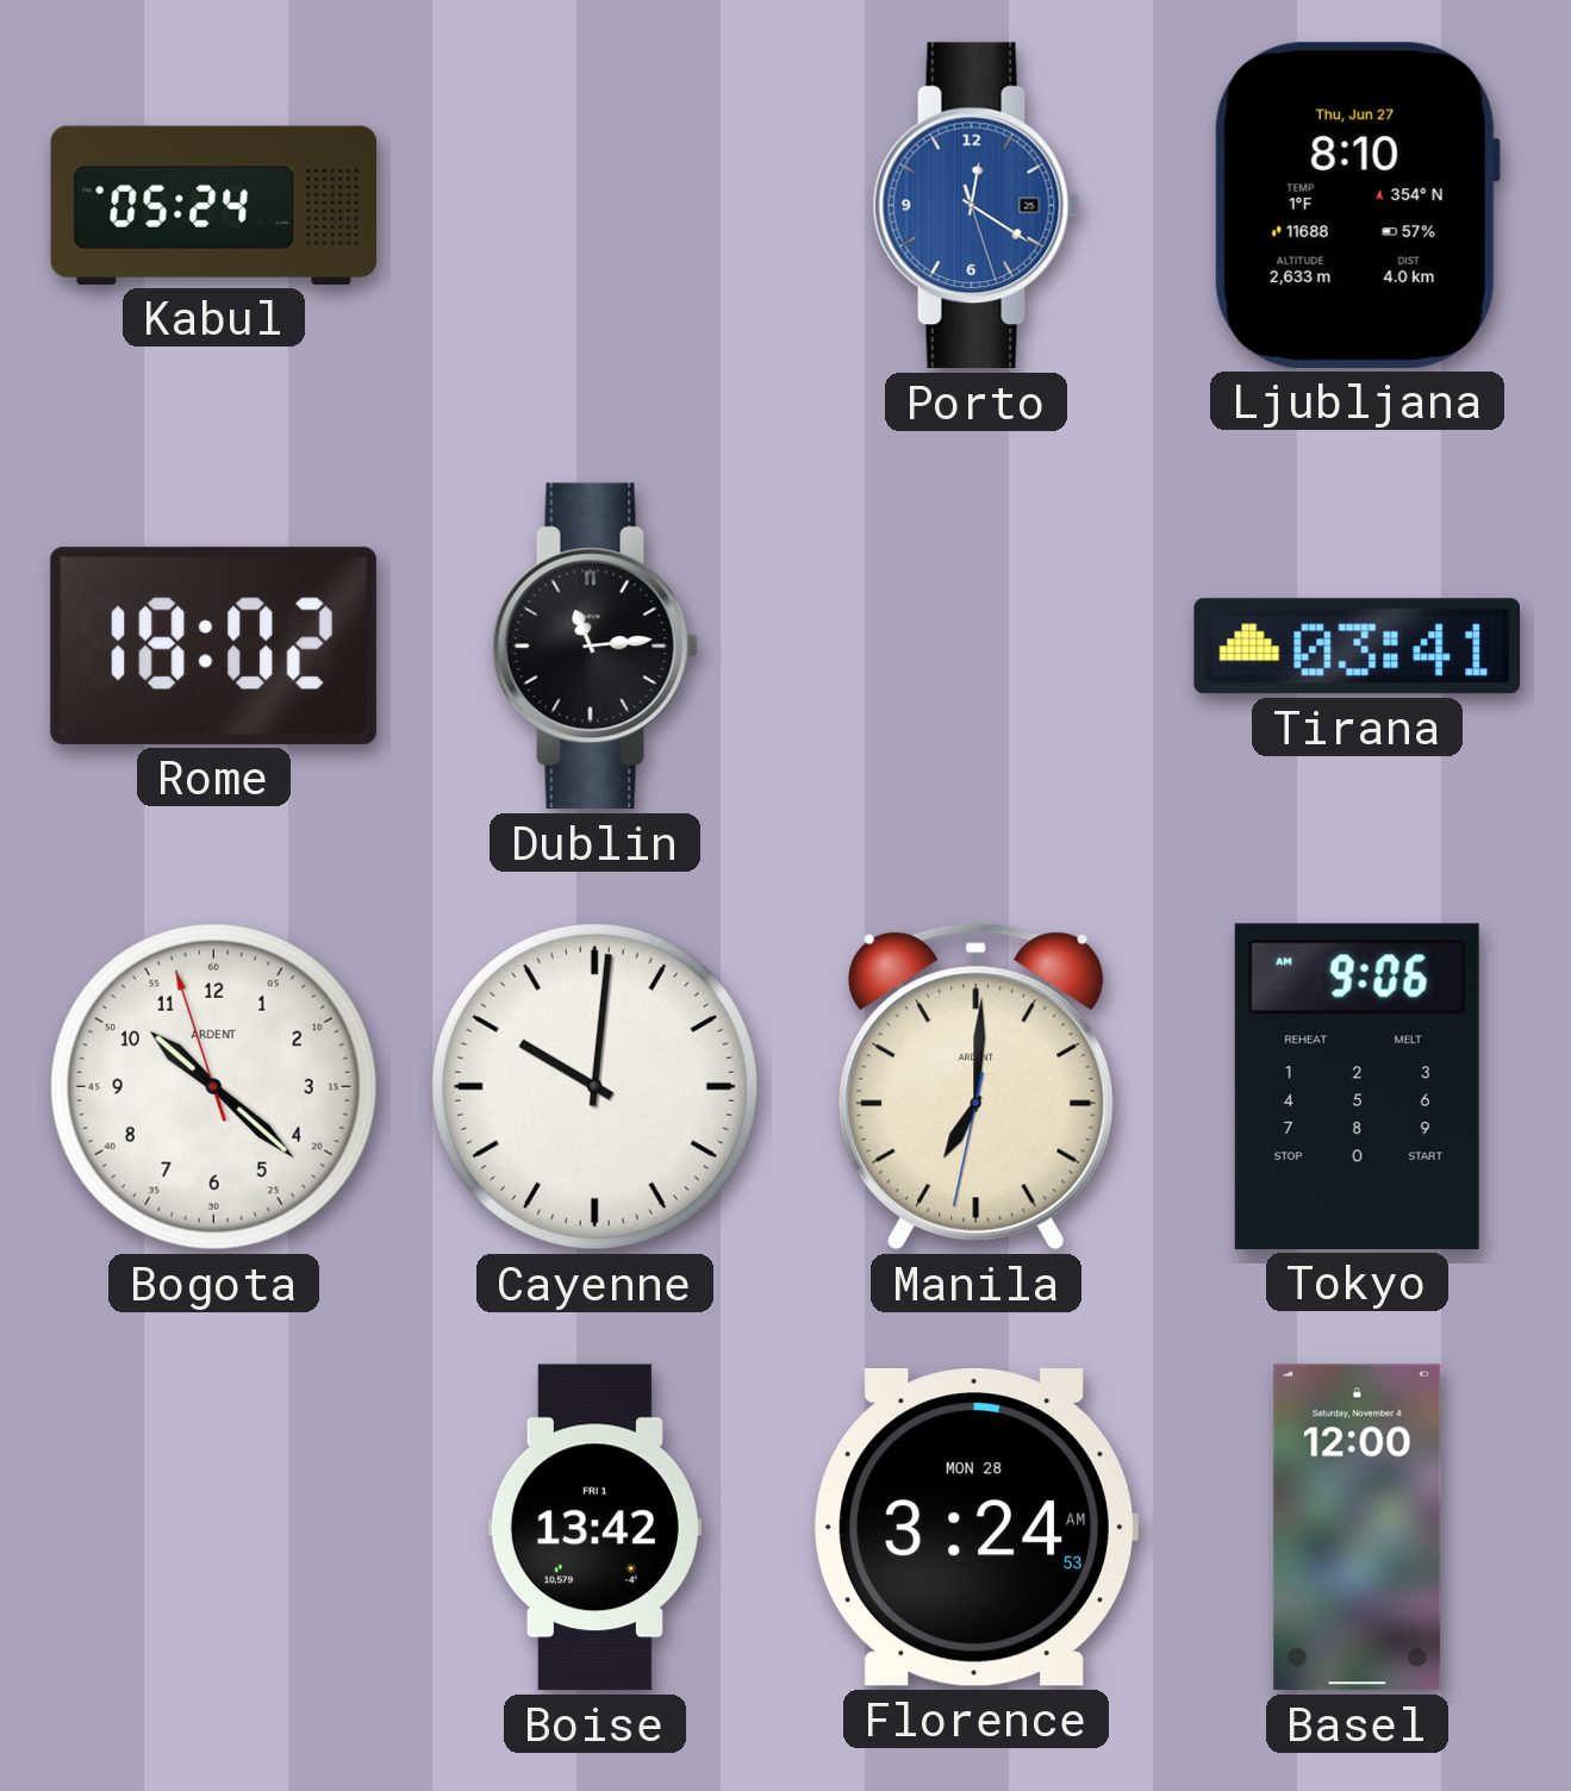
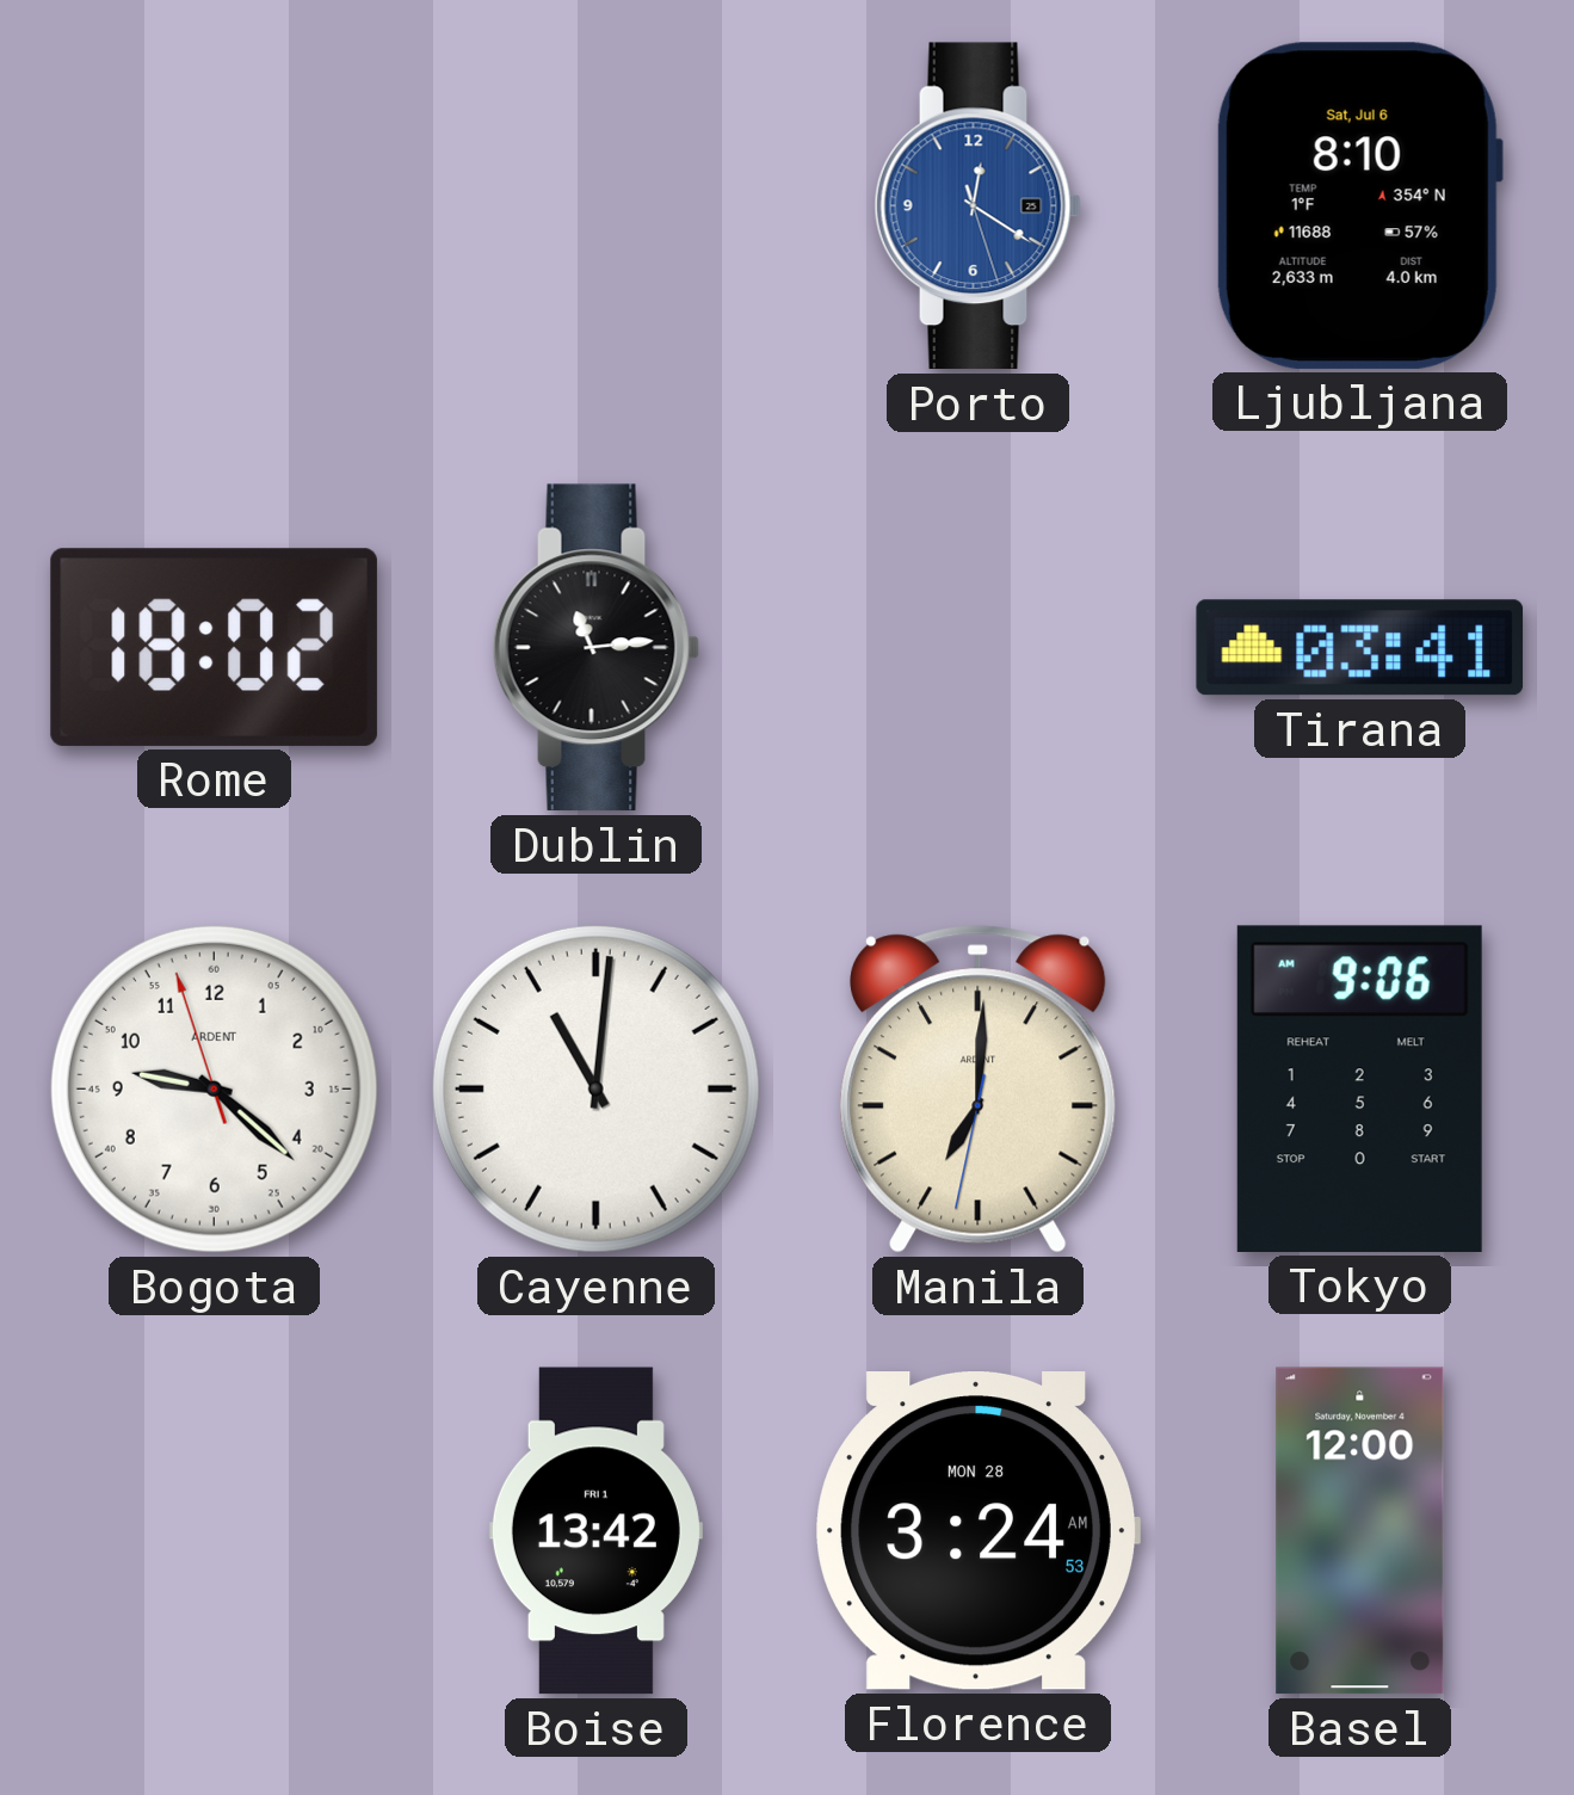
Kabul: 05:24 -> none (214, 205)
Ljubljana date: Thu, Jun 27 -> Sat, Jul 6 (1359, 205)
Bogota: 10:21 -> 9:21 (214, 1088)
Cayenne: 10:01 -> 11:01 (595, 1088)
